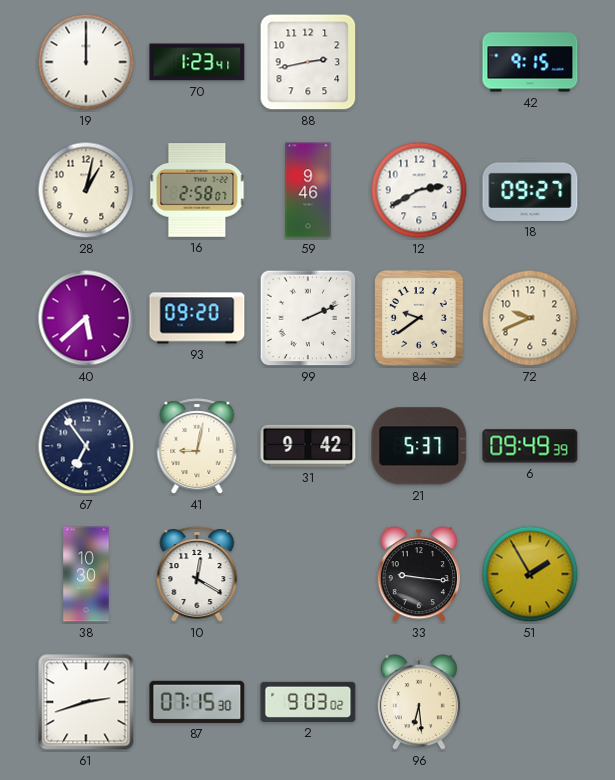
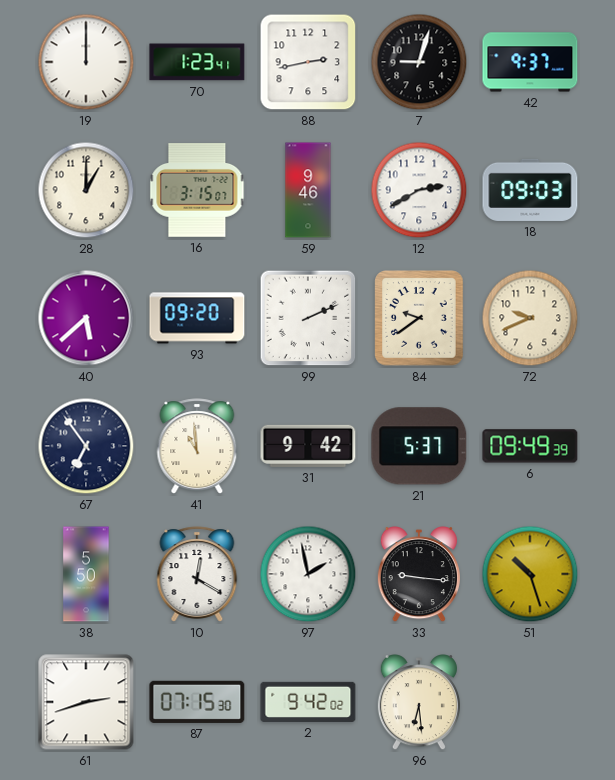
7: none -> 9:03 (419, 62)
42: 9:15 -> 9:37 (530, 62)
28: 1:02 -> 1:00 (86, 190)
16: 2:58 -> 3:15 (197, 190)
18: 09:27 -> 09:03 (530, 190)
41: 9:02 -> 10:59 (197, 446)
38: 10:30 -> 5:50 (86, 574)
97: none -> 1:58 (308, 574)
51: 1:55 -> 10:27 (530, 574)
2: 9:03 -> 9:42 (308, 702)
